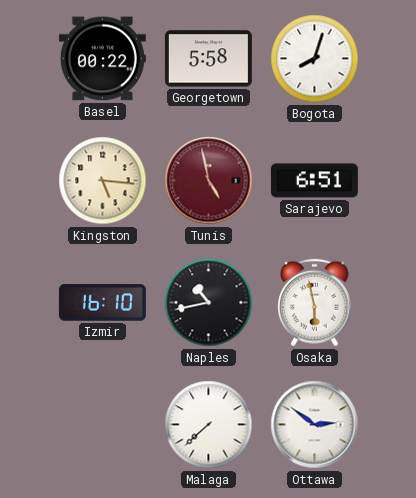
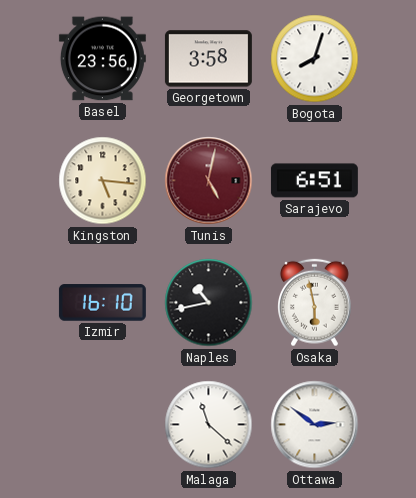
Basel: 00:22 -> 23:56 (102, 59)
Georgetown: 5:58 -> 3:58 (208, 59)
Tunis: 4:58 -> 5:02 (209, 181)
Malaga: 7:38 -> 11:22 (209, 425)
